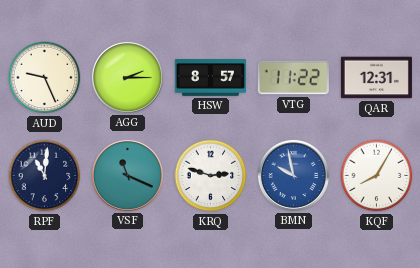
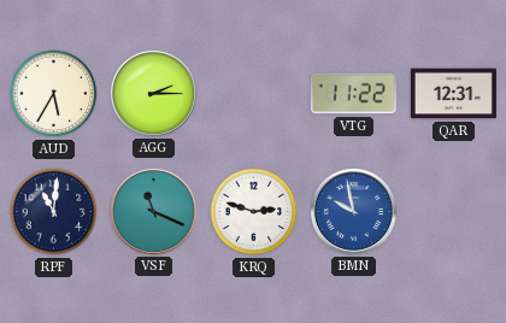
AUD: 9:26 -> 5:35 (54, 94)
HSW: 8:57 -> none (210, 78)
KQF: 8:05 -> none (377, 176)
